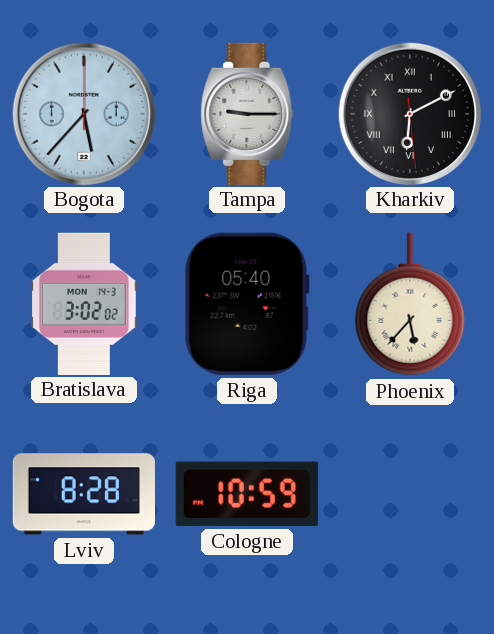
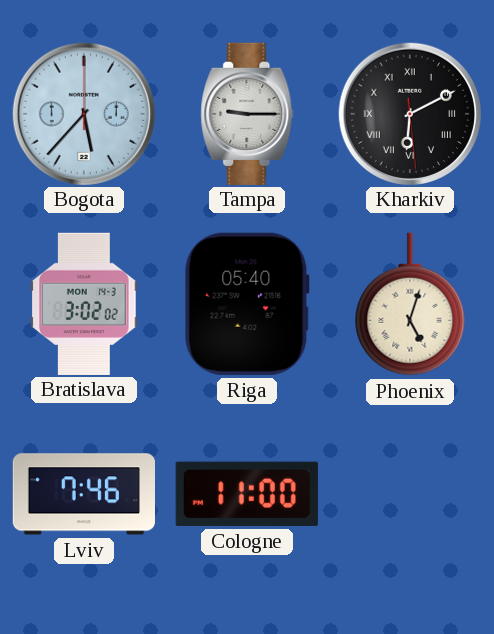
Phoenix: 5:37 -> 5:03 (410, 304)
Lviv: 8:28 -> 7:46 (83, 494)
Cologne: 10:59 -> 11:00 (247, 494)
